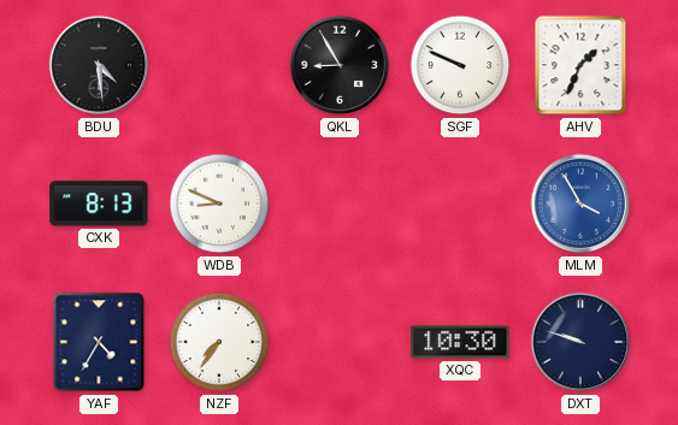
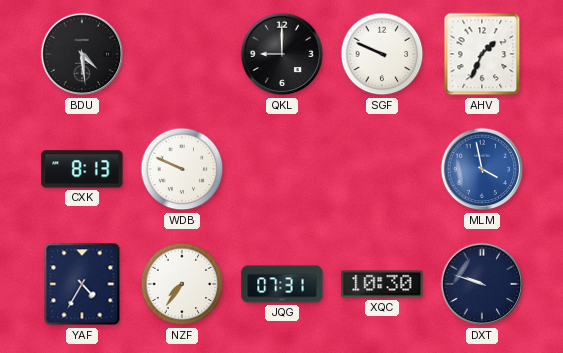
QKL: 8:55 -> 9:00 (282, 54)
WDB: 8:49 -> 9:49 (182, 169)
MLM: 3:55 -> 3:58 (482, 169)
JQG: none -> 07:31 (282, 284)
